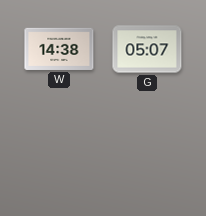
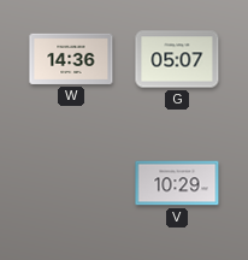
W: 14:38 -> 14:36 (71, 59)
V: none -> 10:29 (177, 183)
